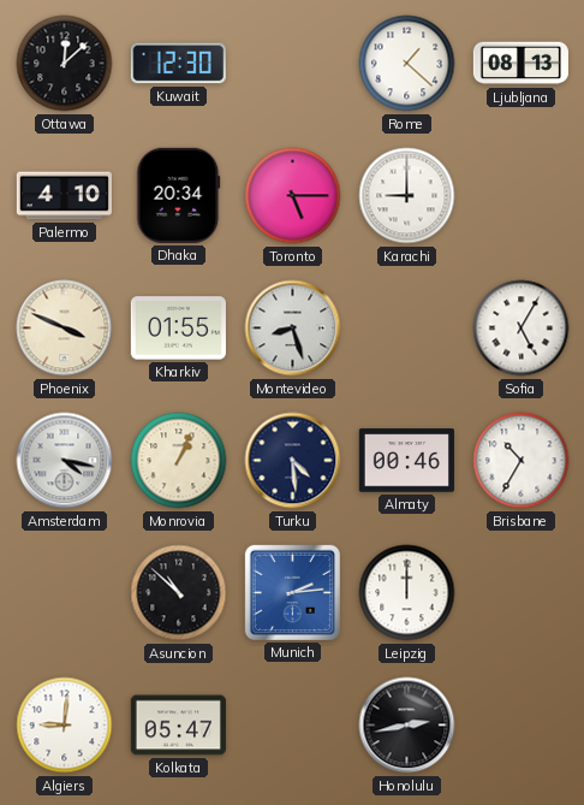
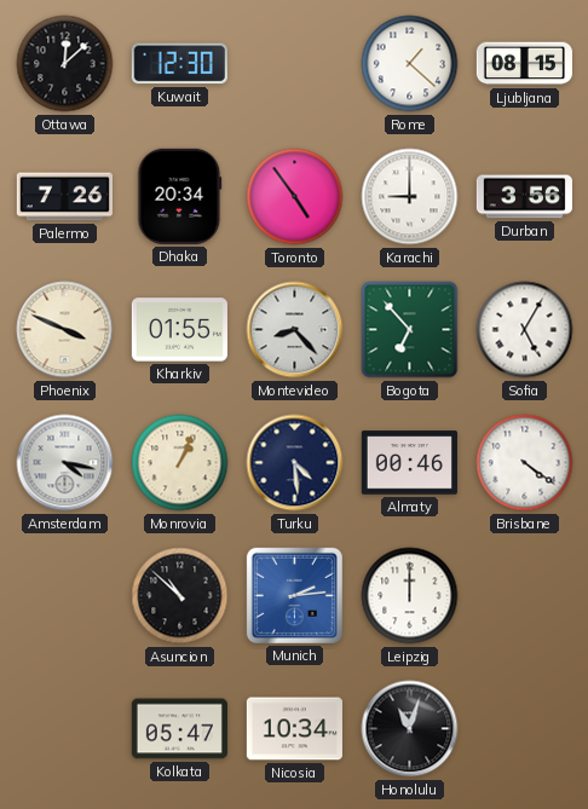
Ljubljana: 08:13 -> 08:15 (524, 64)
Palermo: 4:10 -> 7:26 (64, 197)
Toronto: 5:15 -> 4:54 (295, 197)
Durban: none -> 3:56 (524, 197)
Montevideo: 8:27 -> 8:23 (295, 330)
Bogota: none -> 6:53 (410, 330)
Brisbane: 10:35 -> 4:21 (525, 463)
Algiers: 9:01 -> none (65, 726)
Nicosia: none -> 10:34 (294, 729)
Honolulu: 2:43 -> 11:03 (410, 729)
